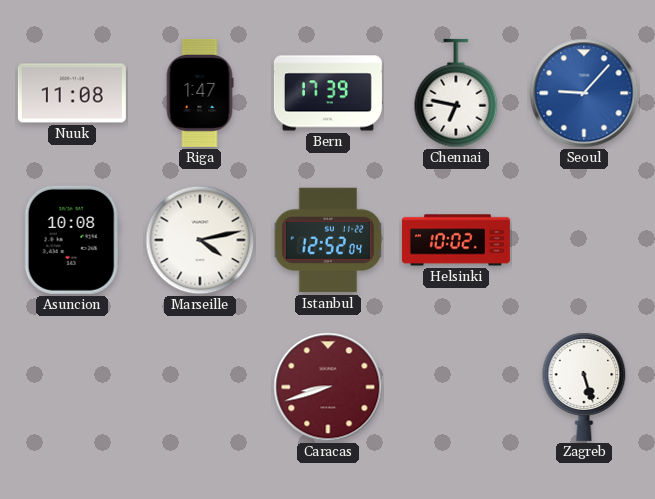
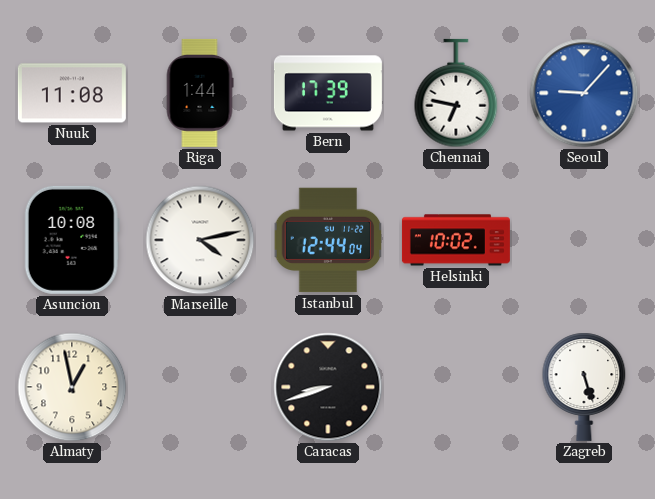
Riga: 1:47 -> 1:44 (200, 93)
Istanbul: 12:52 -> 12:44 (328, 240)
Almaty: none -> 12:58 (72, 387)
Caracas dial: burgundy -> black (328, 387)
